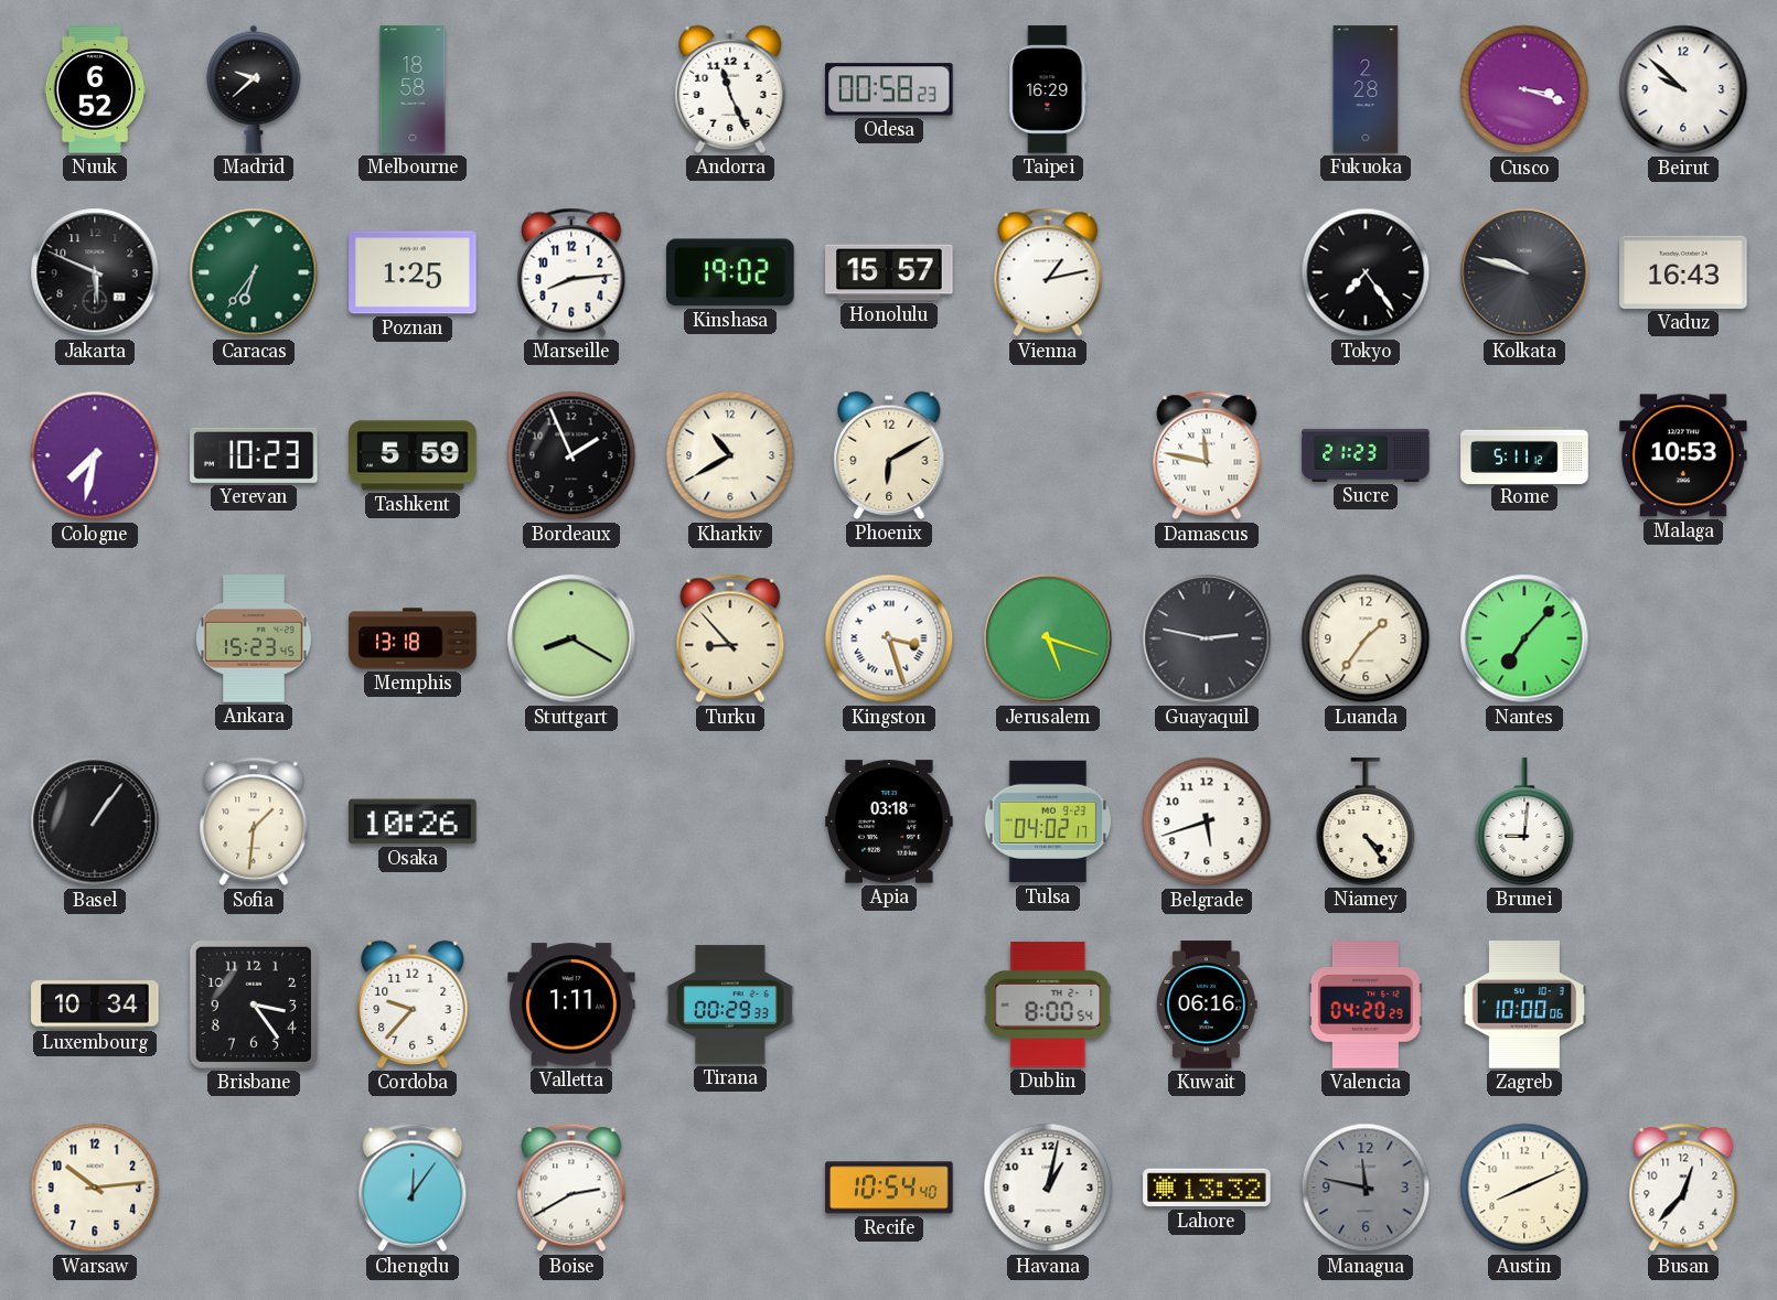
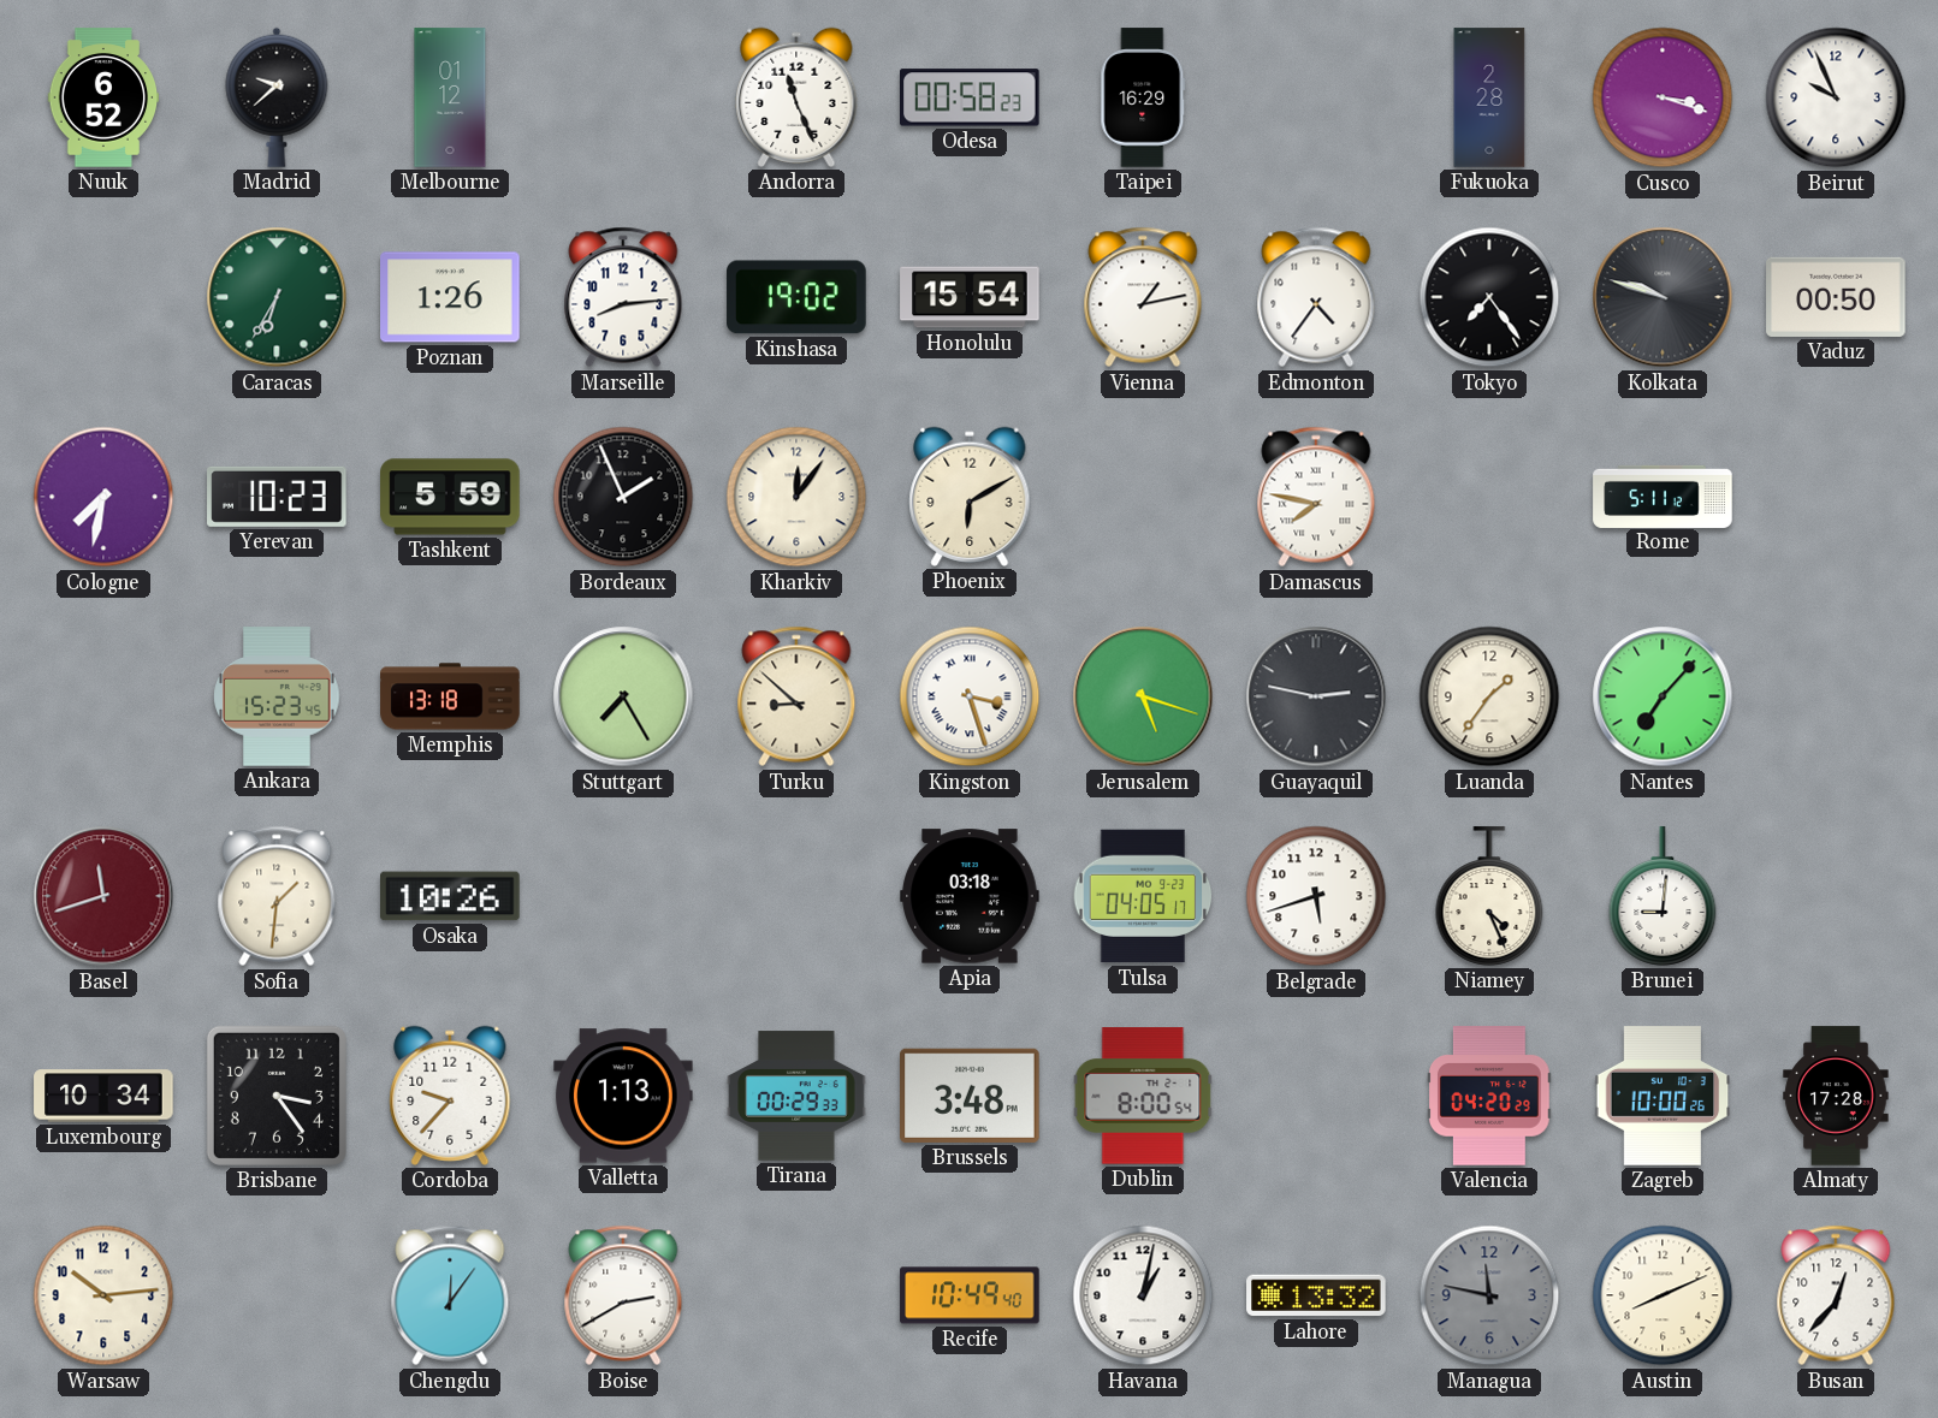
Melbourne: 18:58 -> 01:12 (450, 97)
Beirut: 9:52 -> 9:56 (1836, 97)
Jakarta: 5:49 -> none (95, 272)
Caracas: 6:36 -> 6:35 (277, 297)
Poznan: 1:25 -> 1:26 (450, 297)
Honolulu: 15:57 -> 15:54 (970, 297)
Edmonton: none -> 4:36 (1316, 297)
Vaduz: 16:43 -> 00:50 (1836, 297)
Kharkiv: 10:40 -> 12:06 (796, 497)
Damascus: 11:47 -> 7:47 (1316, 497)
Sucre: 21:23 -> none (1366, 455)
Malaga: 10:53 -> none (1683, 455)
Stuttgart: 8:20 -> 7:25 (623, 696)
Turku: 8:53 -> 8:52 (796, 696)
Basel: 1:06 -> 11:42 (103, 896)
Basel dial: black -> burgundy (103, 896)
Tulsa: 04:02 -> 04:05 (1143, 896)
Niamey: 4:24 -> 4:26 (1489, 896)
Valletta: 1:11 -> 1:13 (623, 1096)
Brussels: none -> 3:48 (970, 1096)
Kuwait: 06:16 -> none (1207, 1004)
Zagreb: 10:00:06 -> 10:00:26 (1663, 1096)
Almaty: none -> 17:28 (1836, 1096)
Recife: 10:54 -> 10:49 (970, 1295)
